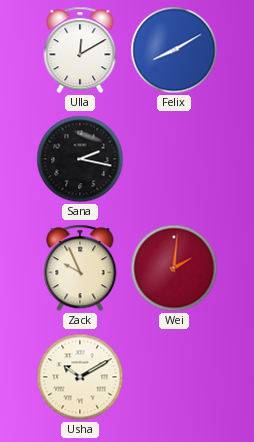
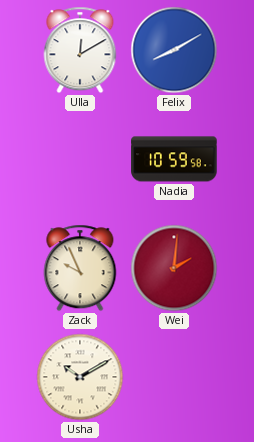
Sana: 2:17 -> none (80, 159)
Nadia: none -> 10:59 (174, 159)
